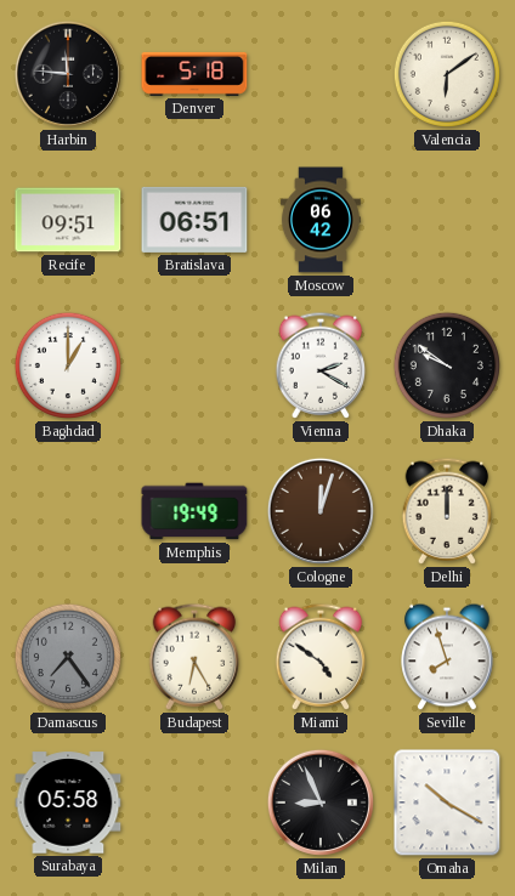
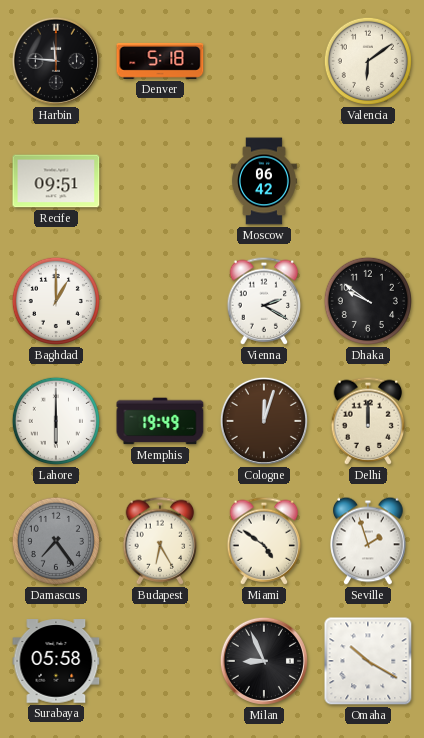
Bratislava: 06:51 -> none (194, 220)
Lahore: none -> 6:00 (56, 421)
Seville: 7:57 -> 1:57 (368, 541)
